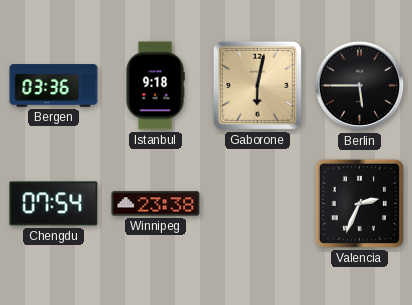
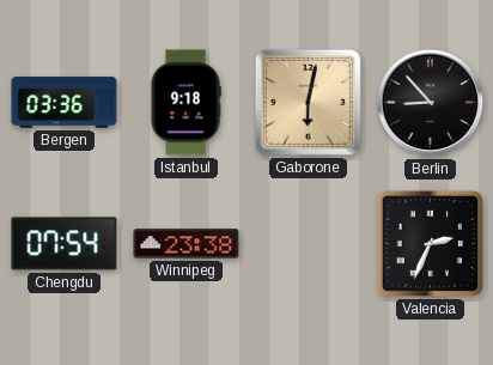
Berlin: 5:45 -> 8:53 (431, 103)
